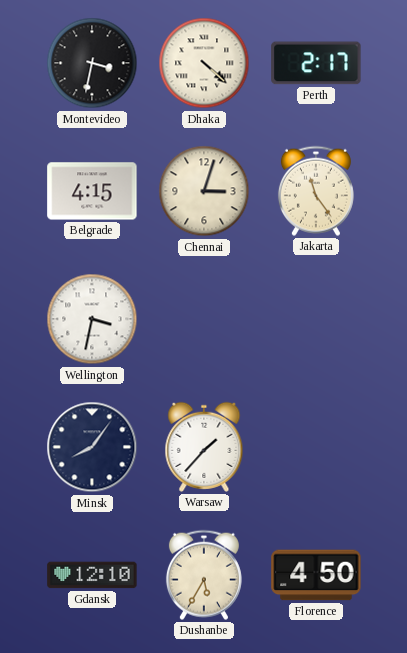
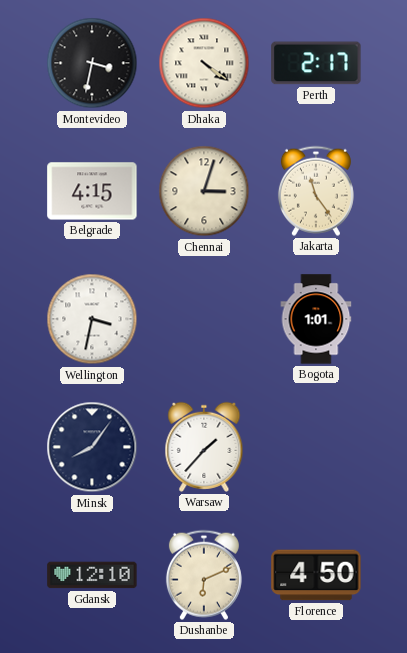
Dhaka: 4:22 -> 4:21 (204, 63)
Bogota: none -> 1:01 (316, 319)
Dushanbe: 5:35 -> 6:11 (204, 575)
